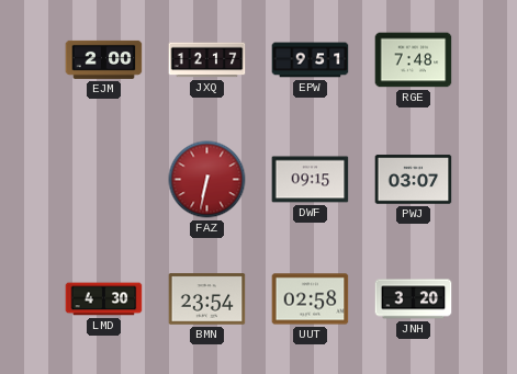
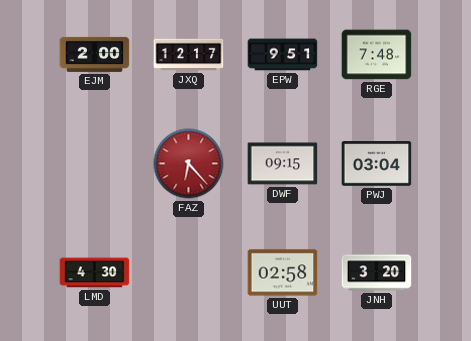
FAZ: 6:32 -> 6:23 (189, 164)
PWJ: 03:07 -> 03:04 (377, 164)
BMN: 23:54 -> none (207, 299)
